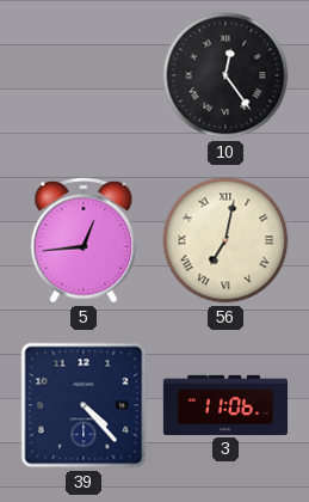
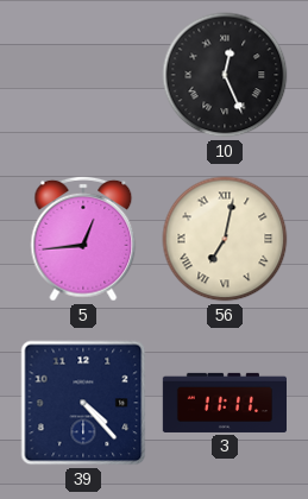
10: 12:24 -> 12:26 (225, 75)
3: 11:06 -> 11:11 (224, 403)
